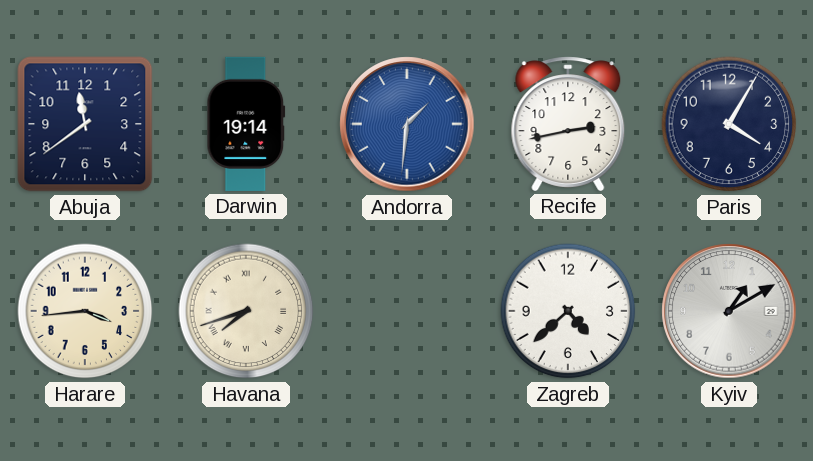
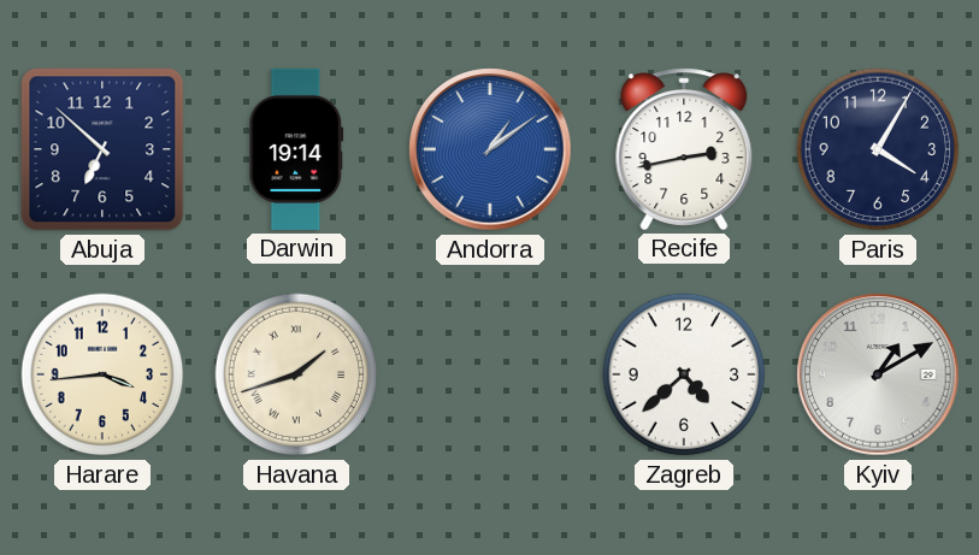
Abuja: 11:39 -> 6:52 (102, 149)
Andorra: 1:31 -> 1:09 (490, 149)
Havana: 7:42 -> 1:42 (296, 374)
